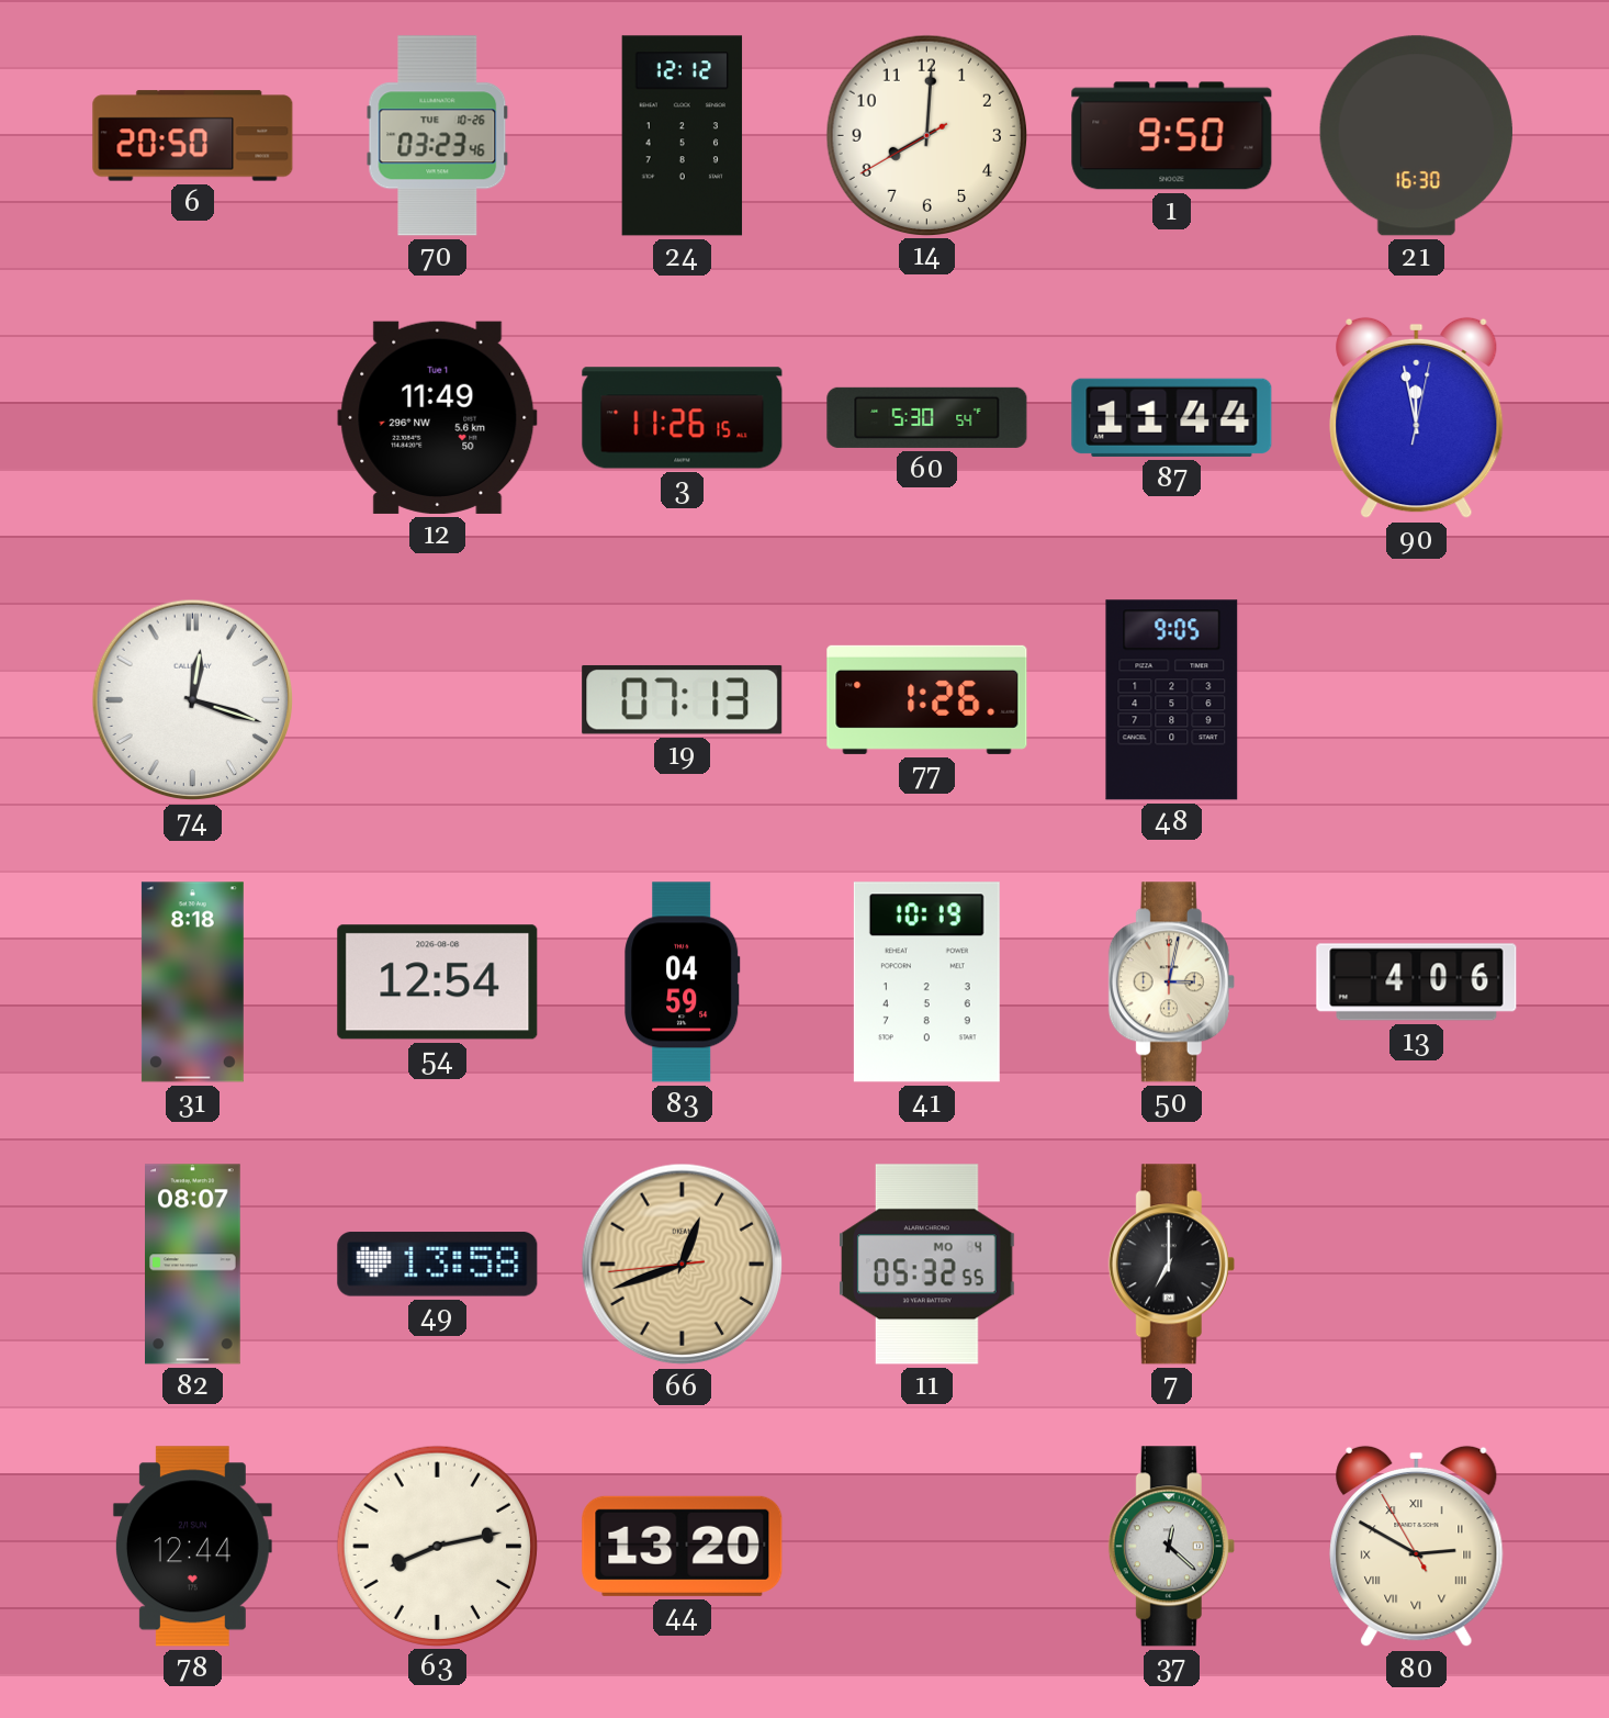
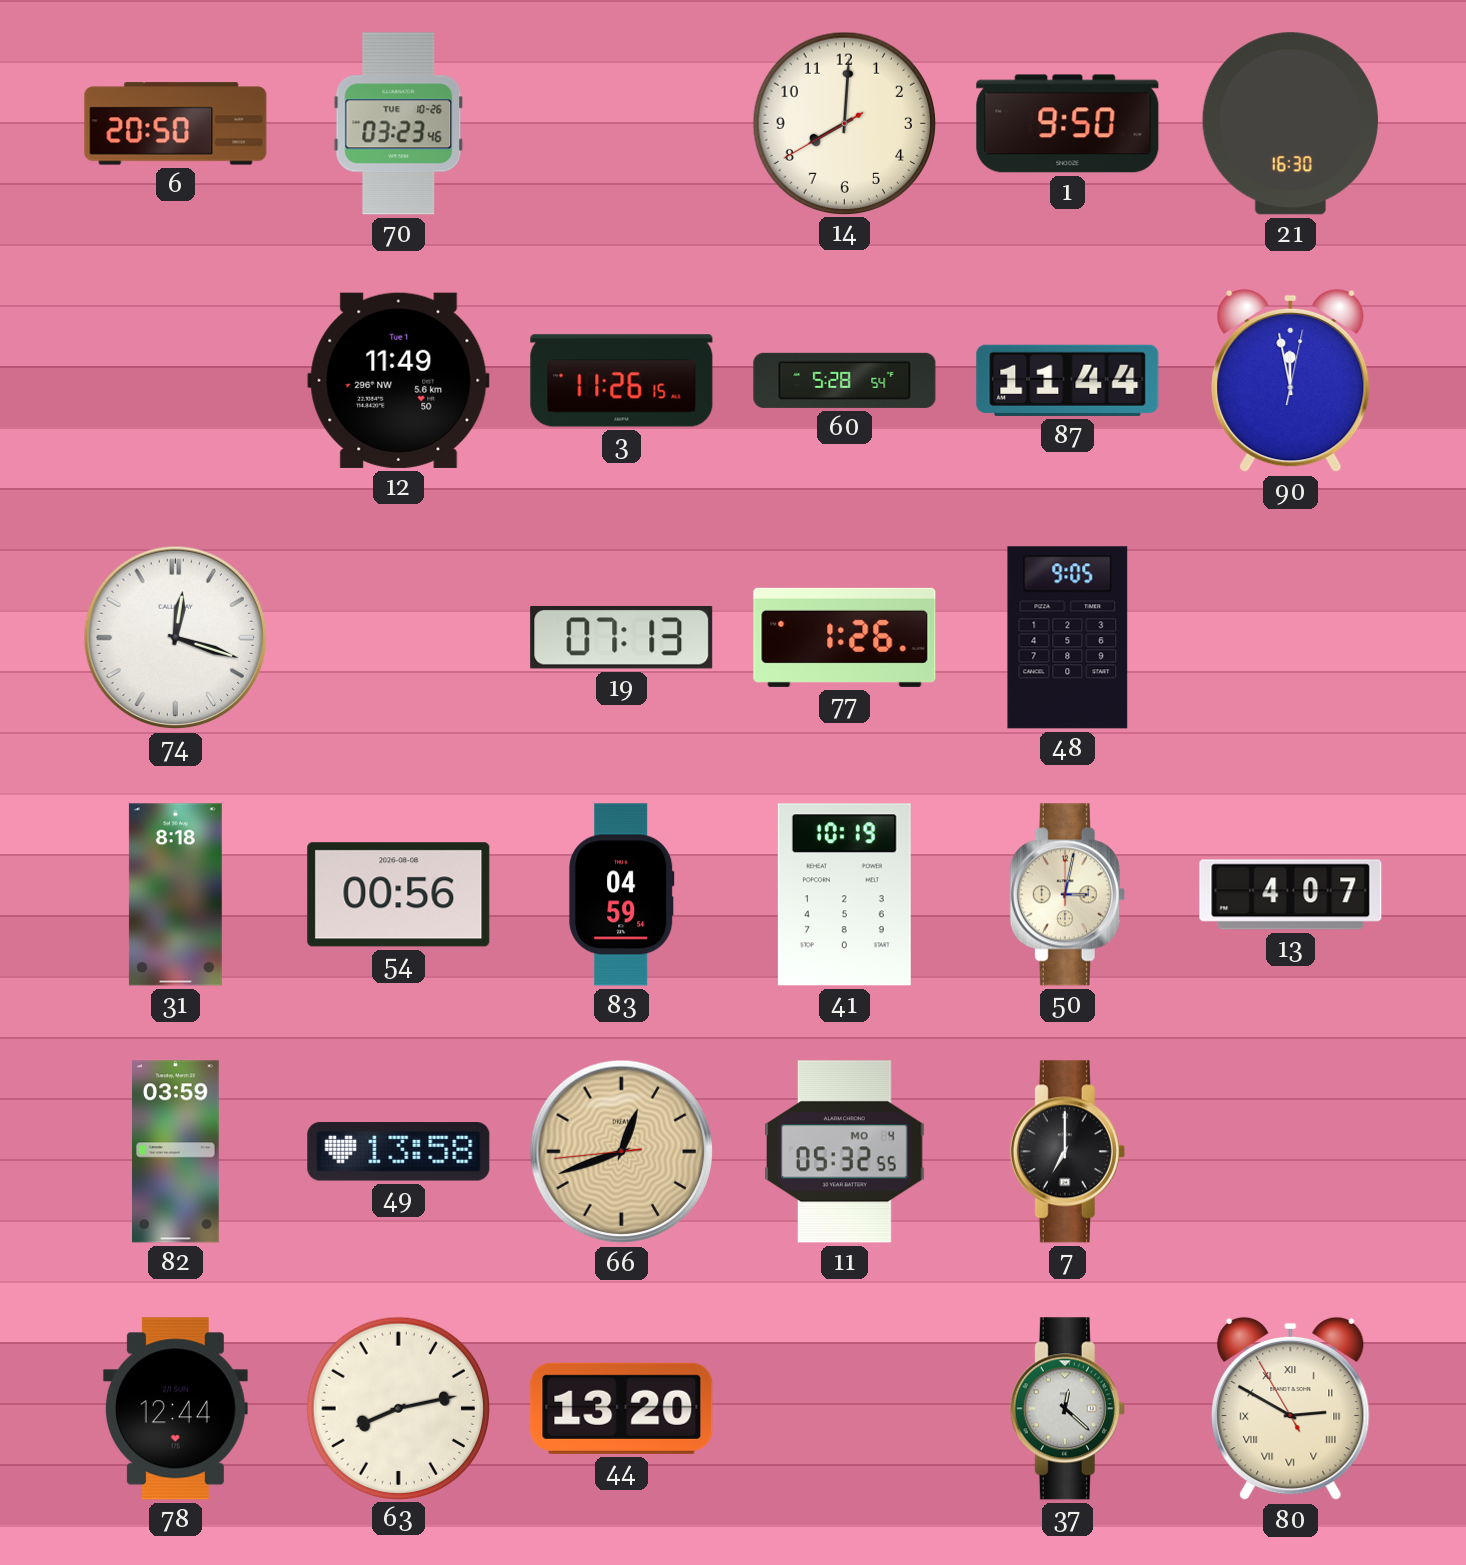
24: 12:12 -> none (683, 136)
60: 5:30 -> 5:28 (845, 380)
54: 12:54 -> 00:56 (399, 895)
13: 4:06 -> 4:07 (1291, 895)
82: 08:07 -> 03:59 (176, 1152)
